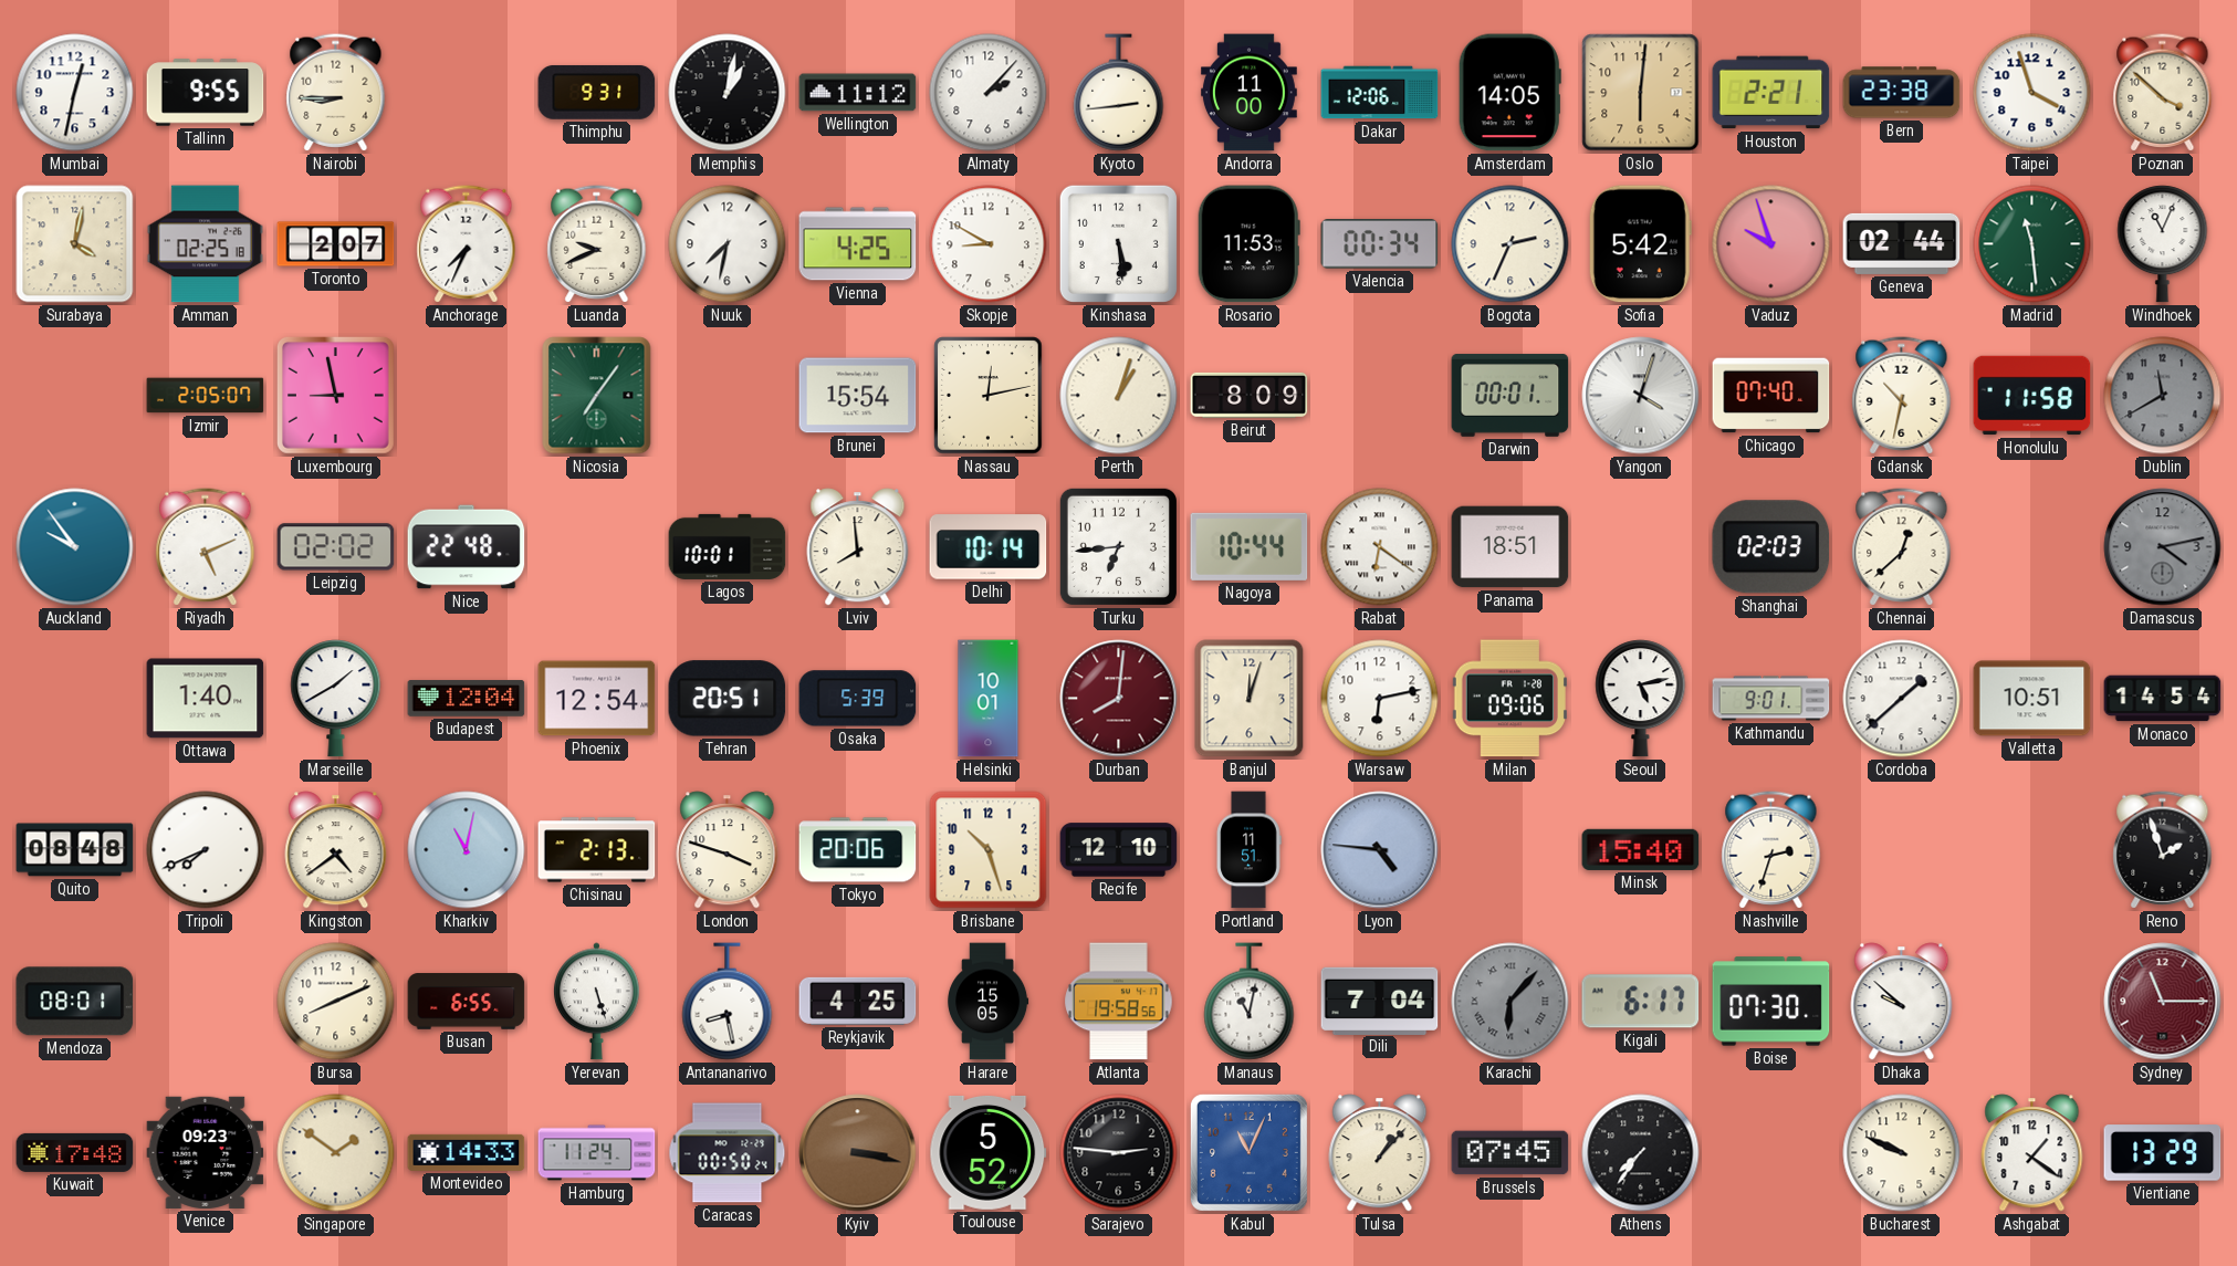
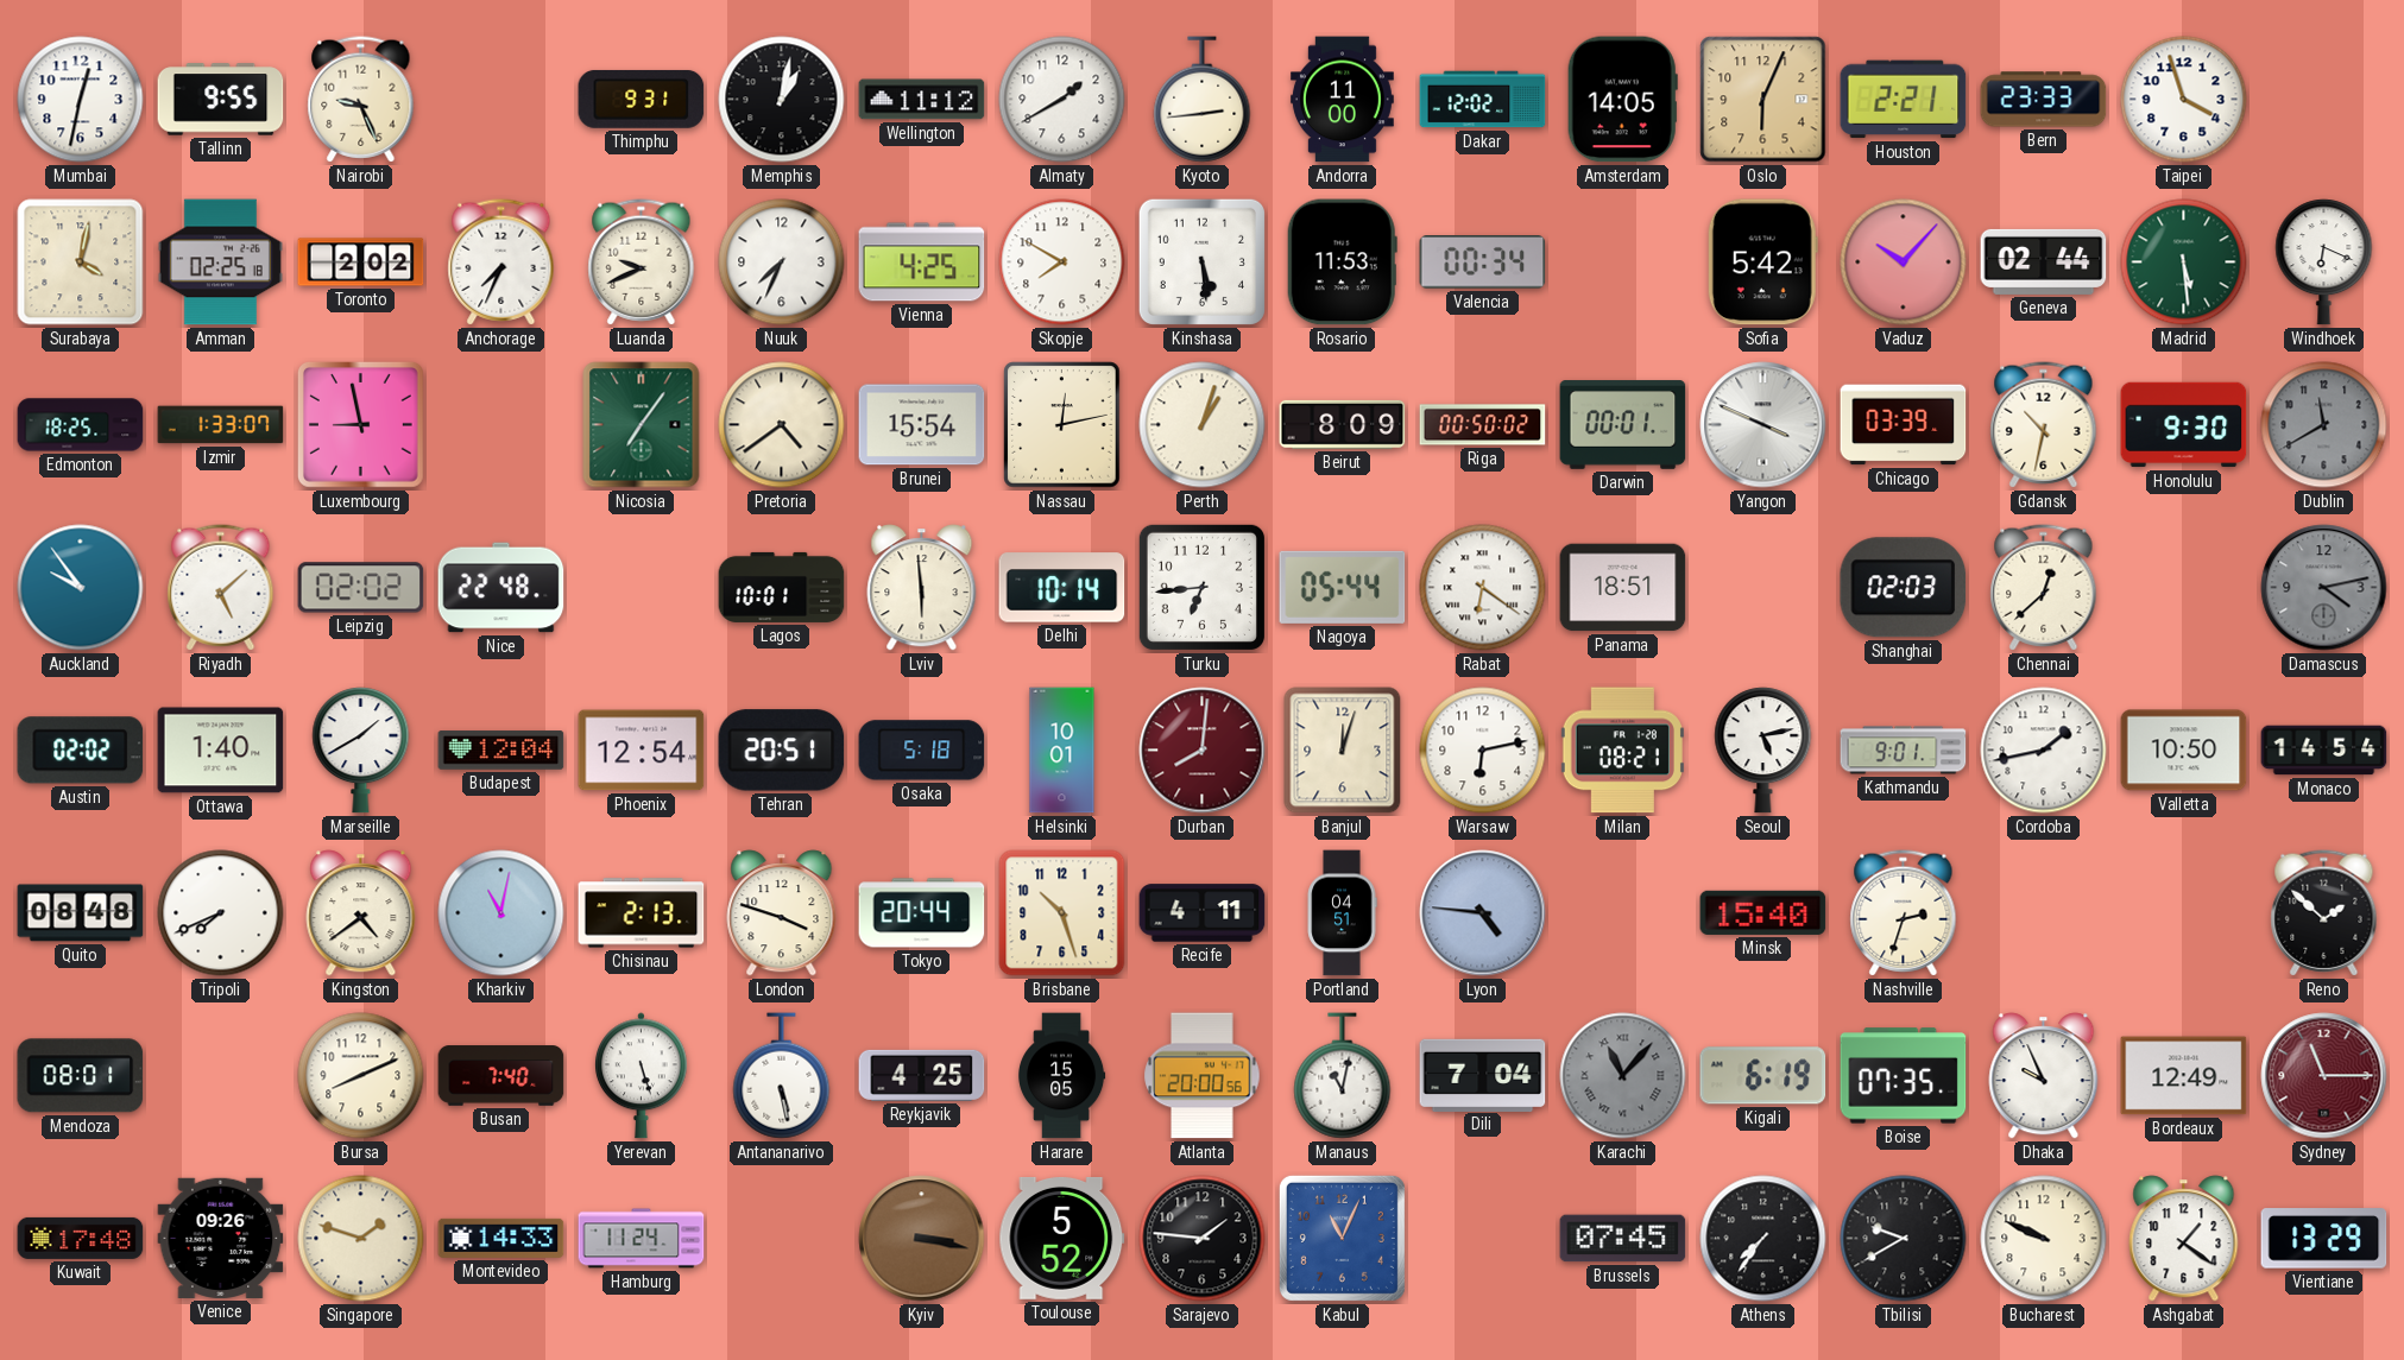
Nairobi: 8:45 -> 9:26 (361, 100)
Almaty: 2:07 -> 1:40 (1062, 100)
Dakar: 12:06 -> 12:02 (1483, 100)
Oslo: 6:01 -> 6:04 (1763, 100)
Bern: 23:38 -> 23:33 (2044, 100)
Poznan: 3:52 -> none (2163, 93)
Toronto: 2:07 -> 2:02 (361, 262)
Nuuk: 7:32 -> 7:34 (782, 262)
Skopje: 8:50 -> 7:50 (1062, 262)
Bogota: 2:34 -> none (1511, 244)
Vaduz: 9:57 -> 10:07 (1904, 262)
Madrid: 11:29 -> 5:29 (2184, 262)
Windhoek: 11:04 -> 6:19 (2324, 262)
Edmonton: none -> 18:25 (81, 425)
Izmir: 2:05 -> 1:33 (221, 425)
Pretoria: none -> 4:39 (782, 425)
Riga: none -> 00:50 (1483, 425)
Yangon: 4:03 -> 3:49 (1763, 425)
Chicago: 07:40 -> 03:39 (1904, 425)
Honolulu: 11:58 -> 9:30 (2184, 425)
Riyadh: 5:11 -> 5:08 (221, 588)
Lviv: 7:59 -> 5:59 (922, 588)
Nagoya: 10:44 -> 05:44 (1343, 587)
Austin: none -> 02:02 (81, 751)
Osaka: 5:39 -> 5:18 (922, 751)
Milan: 09:06 -> 08:21 (1622, 751)
Cordoba: 1:38 -> 1:43 (2044, 751)
Valletta: 10:51 -> 10:50 (2184, 751)
Tokyo: 20:06 -> 20:44 (922, 913)
Recife: 12:10 -> 4:11 (1203, 913)
Portland: 11:51 -> 04:51 (1342, 913)
Reno: 1:57 -> 1:52 (2324, 913)
Busan: 6:55 -> 7:40 (501, 1076)
Antananarivo: 8:28 -> 5:28 (782, 1076)
Atlanta: 19:58 -> 20:00 (1203, 1076)
Karachi: 6:07 -> 11:07 (1623, 1076)
Kigali: 6:17 -> 6:19 (1763, 1076)
Boise: 07:30 -> 07:35 (1904, 1076)
Dhaka: 9:52 -> 9:56 (2044, 1076)
Bordeaux: none -> 12:49 (2184, 1076)
Venice: 09:23 -> 09:26 (221, 1238)
Singapore: 1:51 -> 1:48 (361, 1239)
Caracas: 00:50 -> none (728, 1153)
Sarajevo: 2:46 -> 1:46 (1203, 1239)
Tulsa: 1:07 -> none (1380, 1153)
Tbilisi: none -> 9:40 (1904, 1239)
